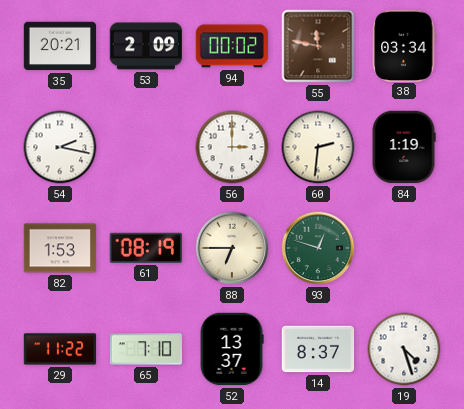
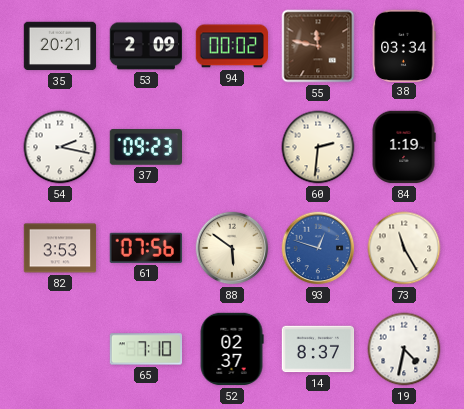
37: none -> 09:23 (145, 148)
56: 3:00 -> none (232, 147)
82: 1:53 -> 3:53 (60, 248)
61: 08:19 -> 07:56 (146, 248)
88: 6:45 -> 5:51 (232, 248)
93 dial: green -> blue (318, 248)
73: none -> 11:25 (404, 248)
29: 11:22 -> none (60, 349)
52: 13:37 -> 02:37 (232, 349)
19: 4:27 -> 4:32 (404, 349)
